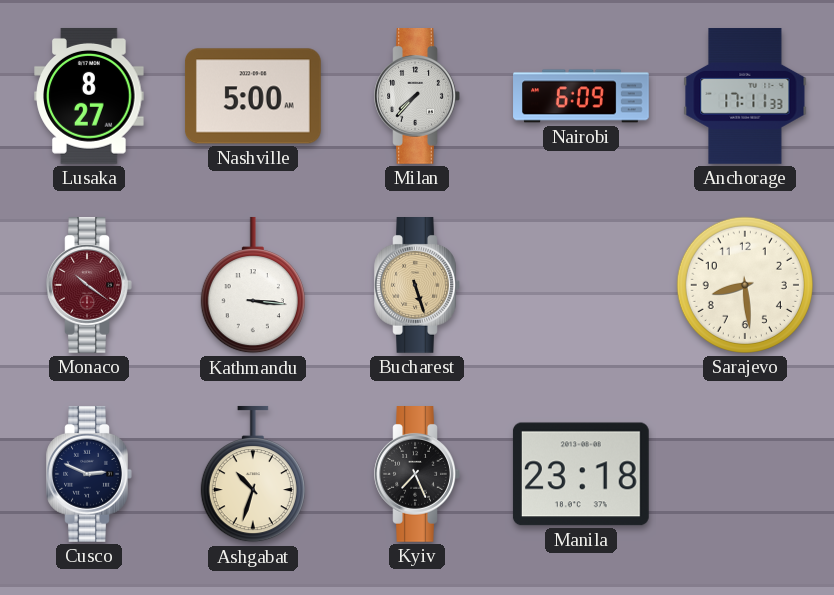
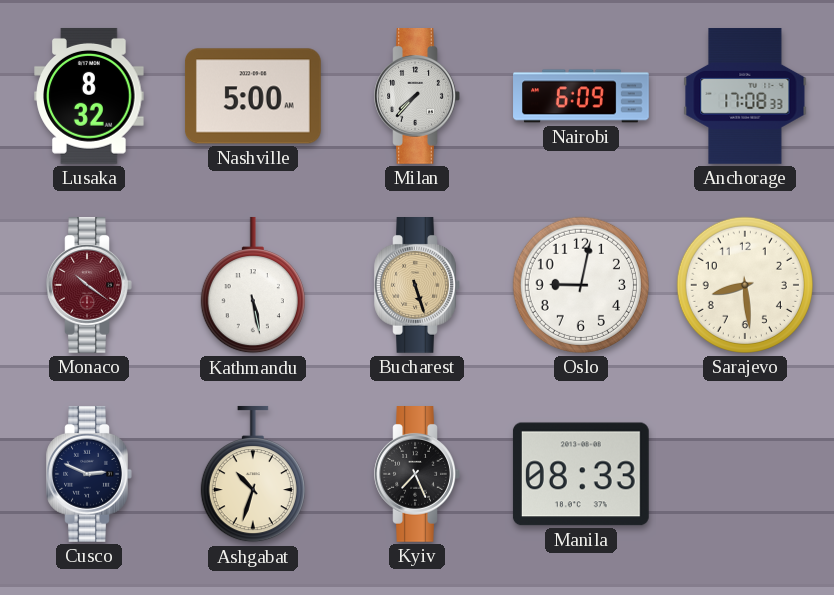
Lusaka: 8:27 -> 8:32 (89, 96)
Anchorage: 17:11 -> 17:08 (745, 97)
Kathmandu: 3:16 -> 5:28 (253, 285)
Oslo: none -> 9:02 (581, 285)
Manila: 23:18 -> 08:33 (581, 474)
